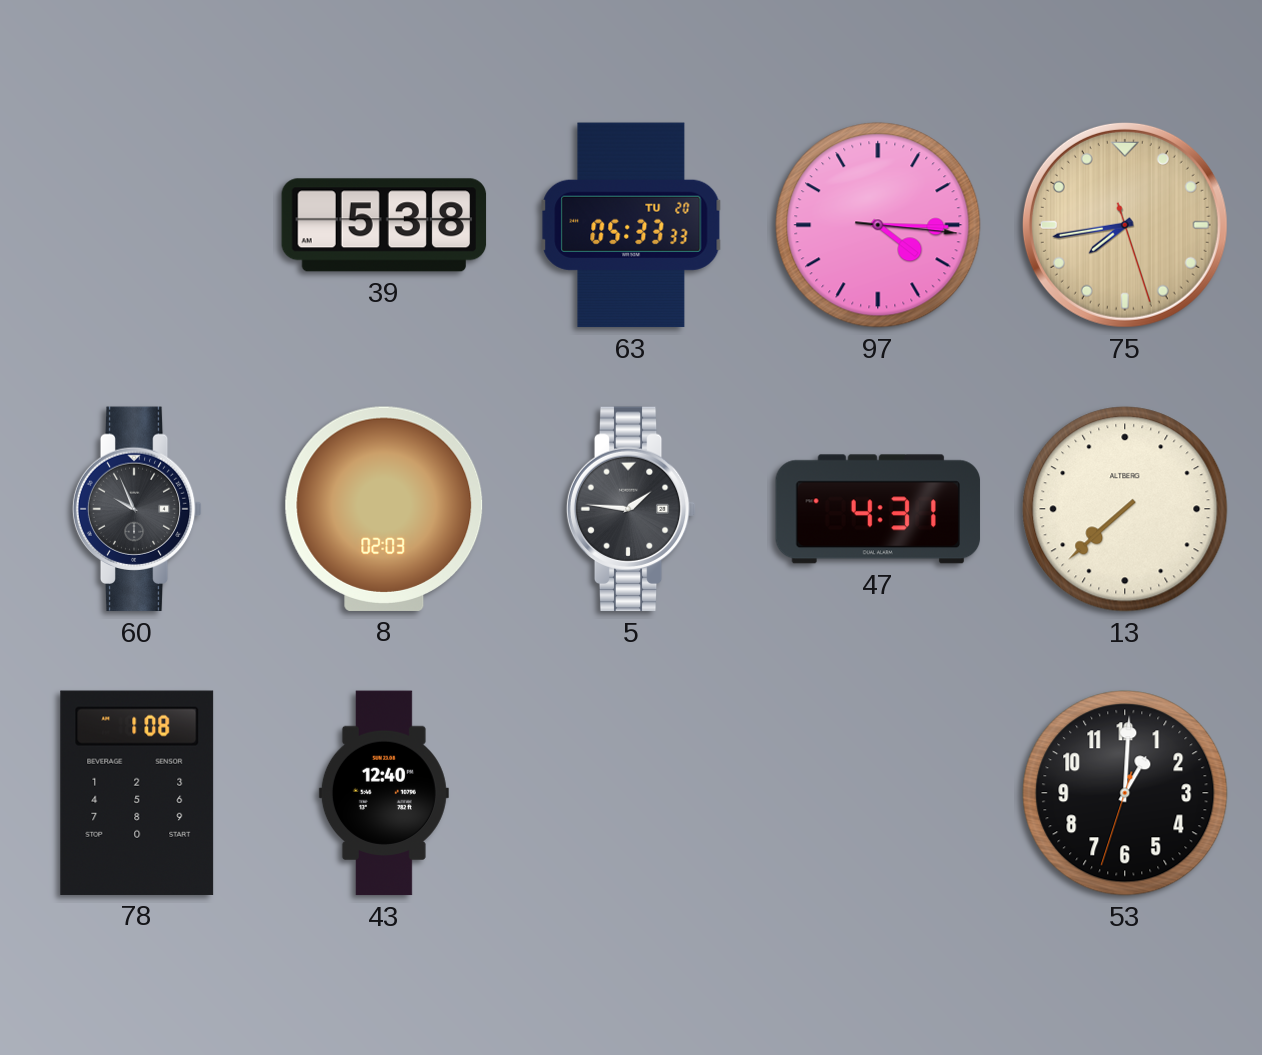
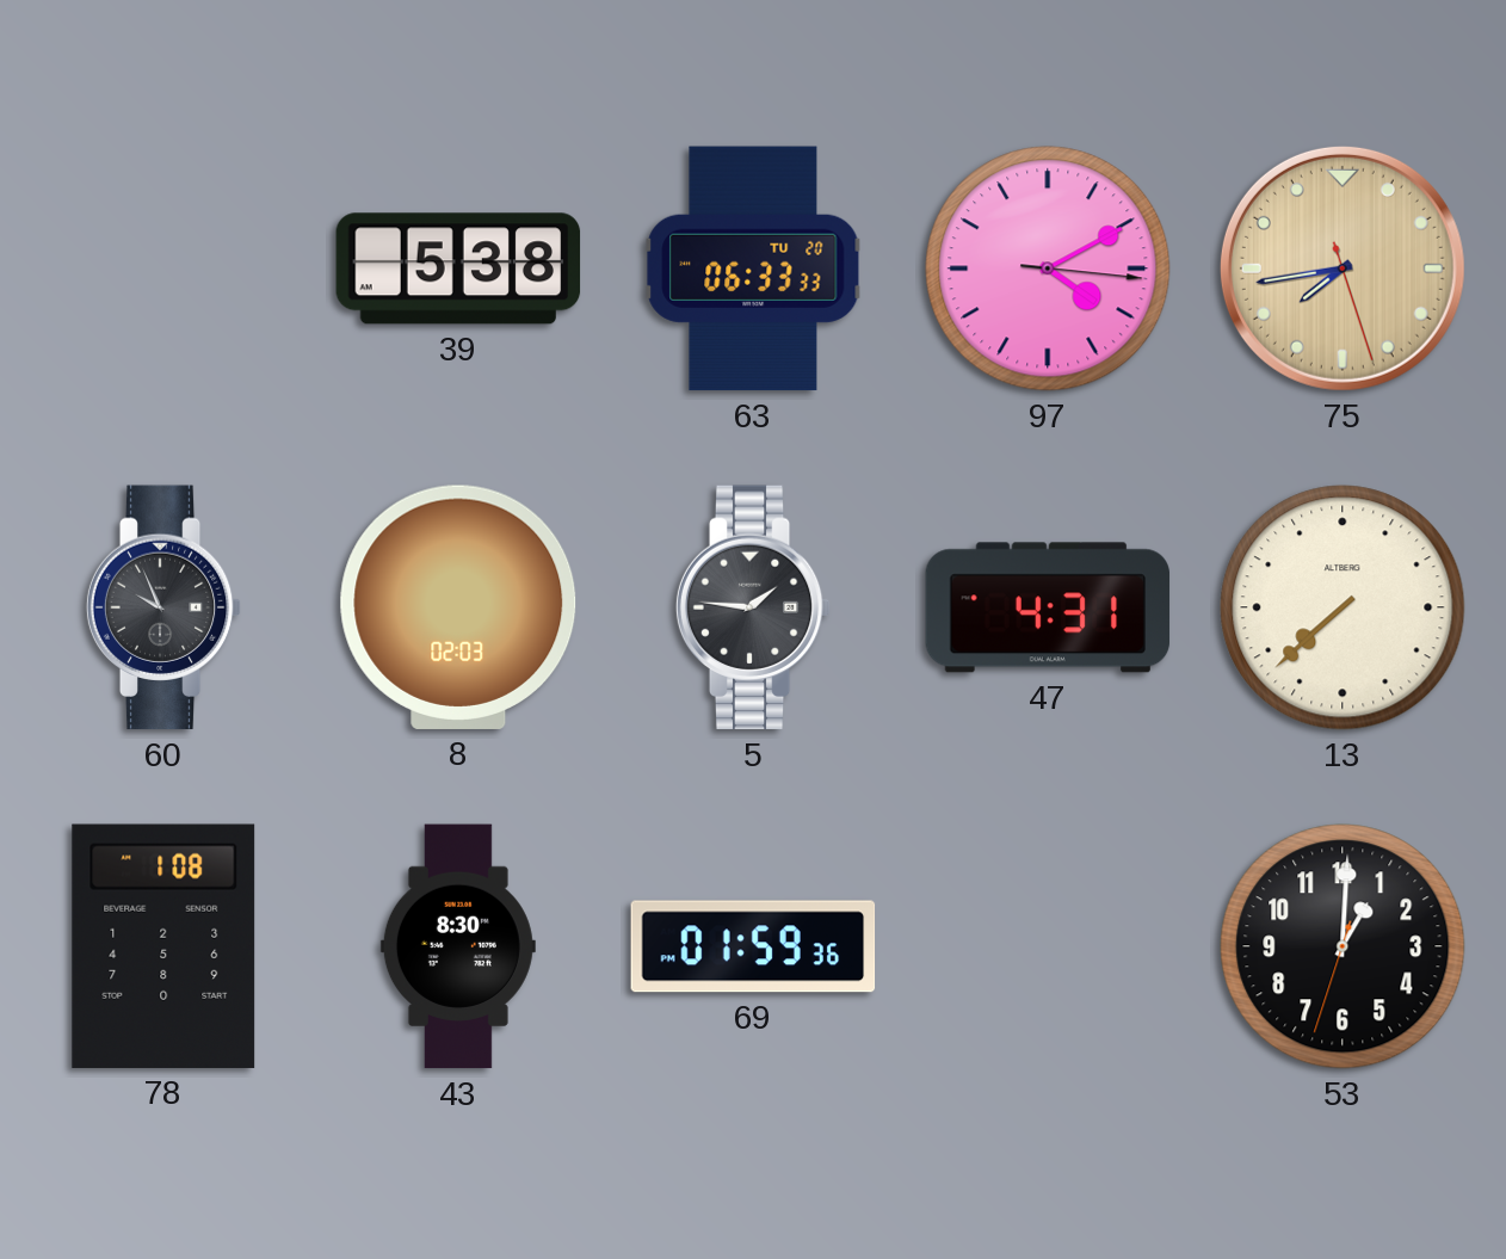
63: 05:33 -> 06:33 (753, 269)
97: 4:15 -> 4:10 (1048, 269)
43: 12:40 -> 8:30 (458, 946)
69: none -> 01:59 (753, 946)
